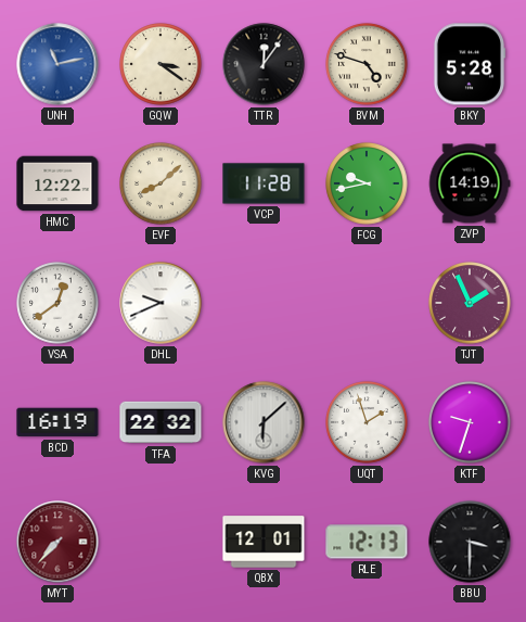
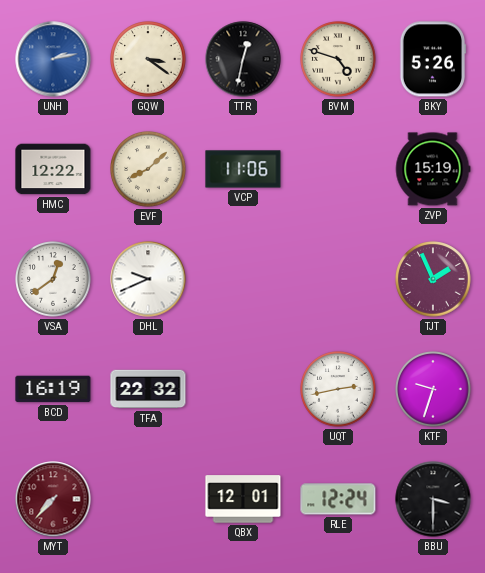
UNH: 11:13 -> 2:13 (53, 59)
TTR: 12:06 -> 12:32 (243, 59)
BKY: 5:28 -> 5:26 (433, 59)
VCP: 11:28 -> 11:06 (243, 169)
FCG: 9:43 -> none (367, 183)
ZVP: 14:19 -> 15:19 (433, 169)
KVG: 6:08 -> none (264, 422)
UQT: 1:57 -> 2:43 (338, 389)
RLE: 12:13 -> 12:24 (338, 499)
